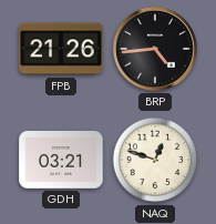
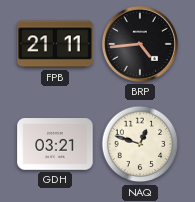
FPB: 21:26 -> 21:11 (55, 44)
